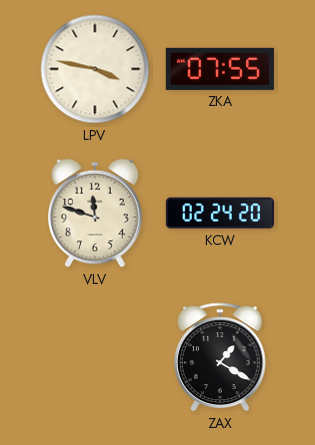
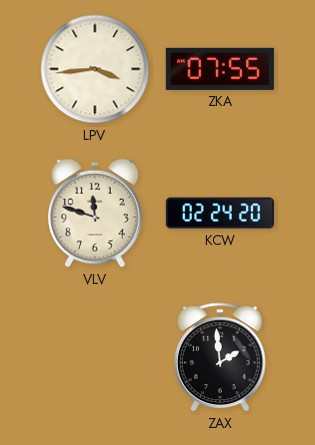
LPV: 3:47 -> 3:44 (95, 69)
ZAX: 1:20 -> 1:59 (220, 357)
